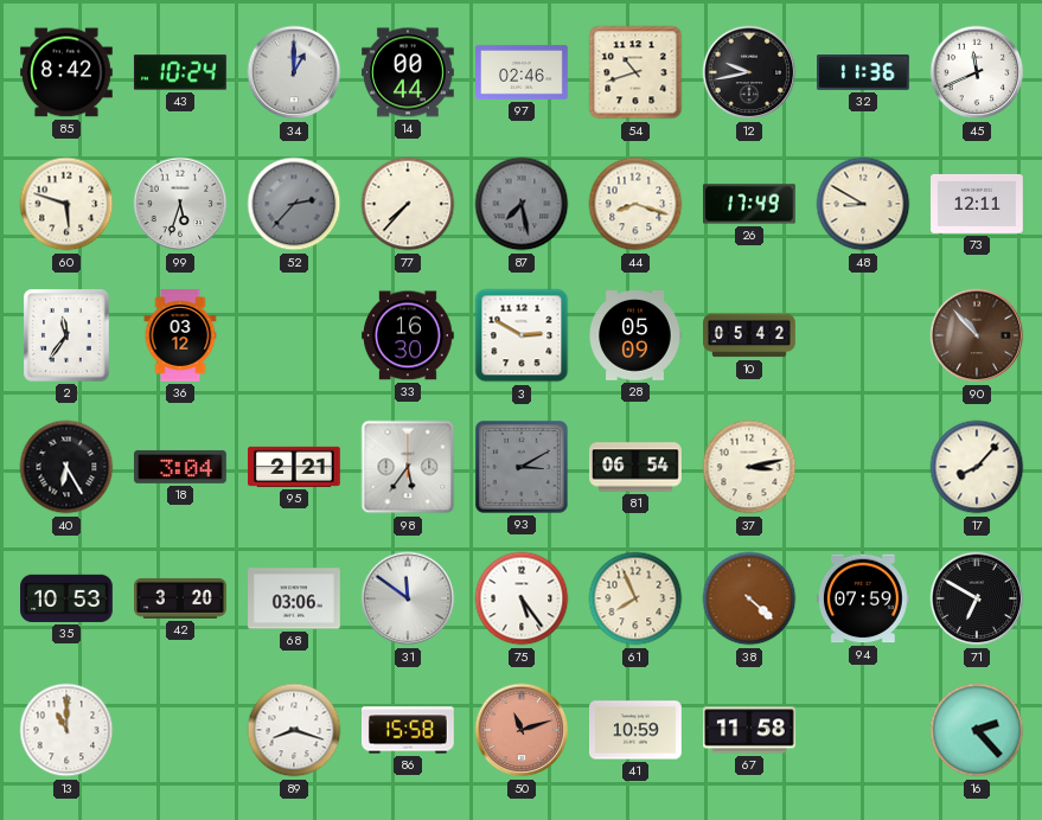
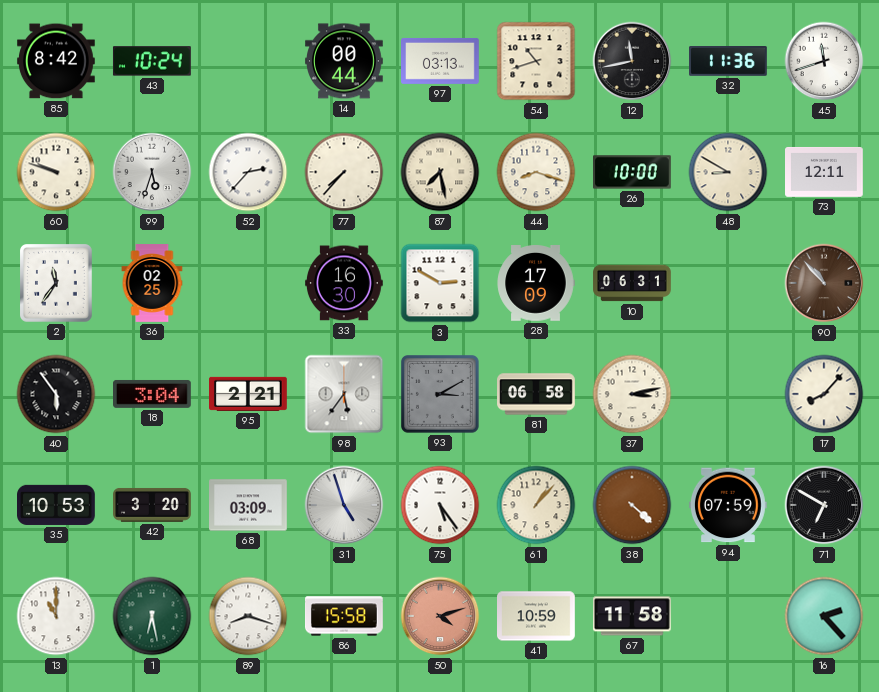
34: 1:00 -> none (294, 72)
97: 02:46 -> 03:13 (441, 61)
12: 9:43 -> 11:43 (632, 61)
45: 11:41 -> 11:42 (824, 61)
60: 5:48 -> 9:48 (56, 172)
52 dial: grey -> white (248, 172)
87 dial: grey -> cream (440, 172)
26: 17:49 -> 10:00 (633, 172)
36: 03:12 -> 02:25 (152, 283)
28: 05:09 -> 17:09 (536, 284)
10: 05:42 -> 06:31 (632, 283)
40: 6:25 -> 5:54 (56, 394)
81: 06:54 -> 06:58 (536, 394)
68: 03:06 -> 03:09 (249, 505)
31: 11:51 -> 4:57 (344, 505)
61: 7:56 -> 1:07 (536, 505)
1: none -> 6:28 (152, 616)
50: 11:12 -> 4:12 (440, 616)
